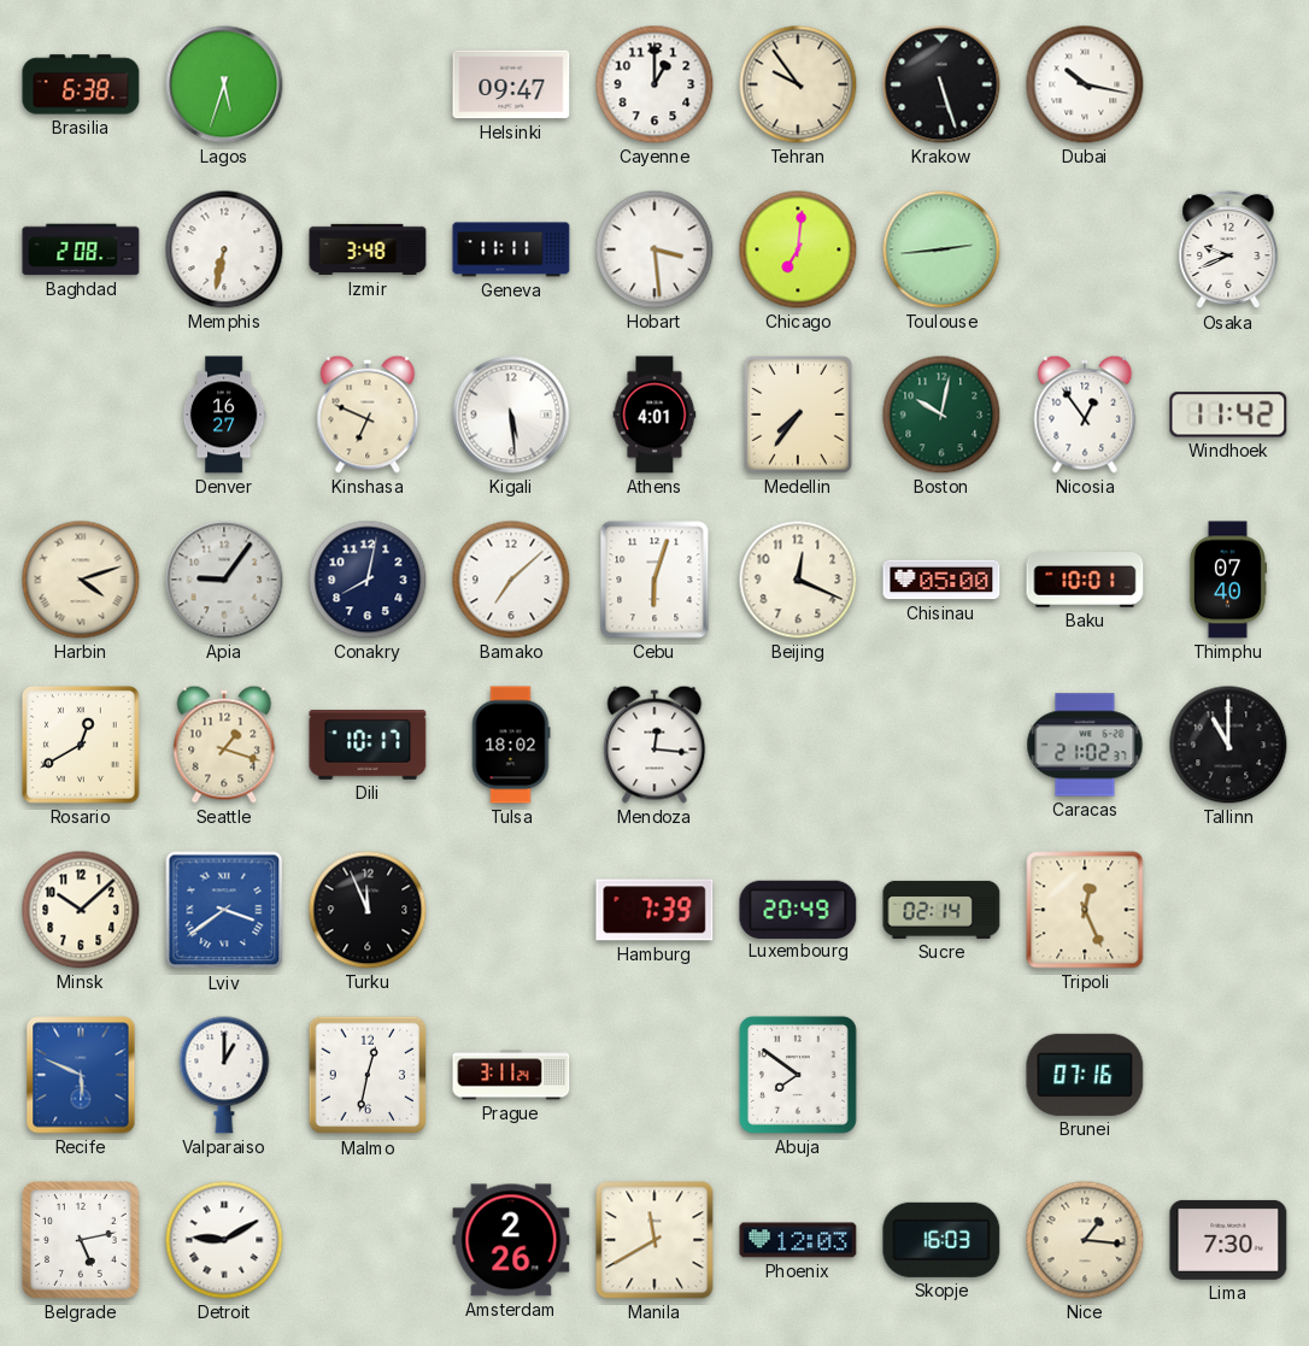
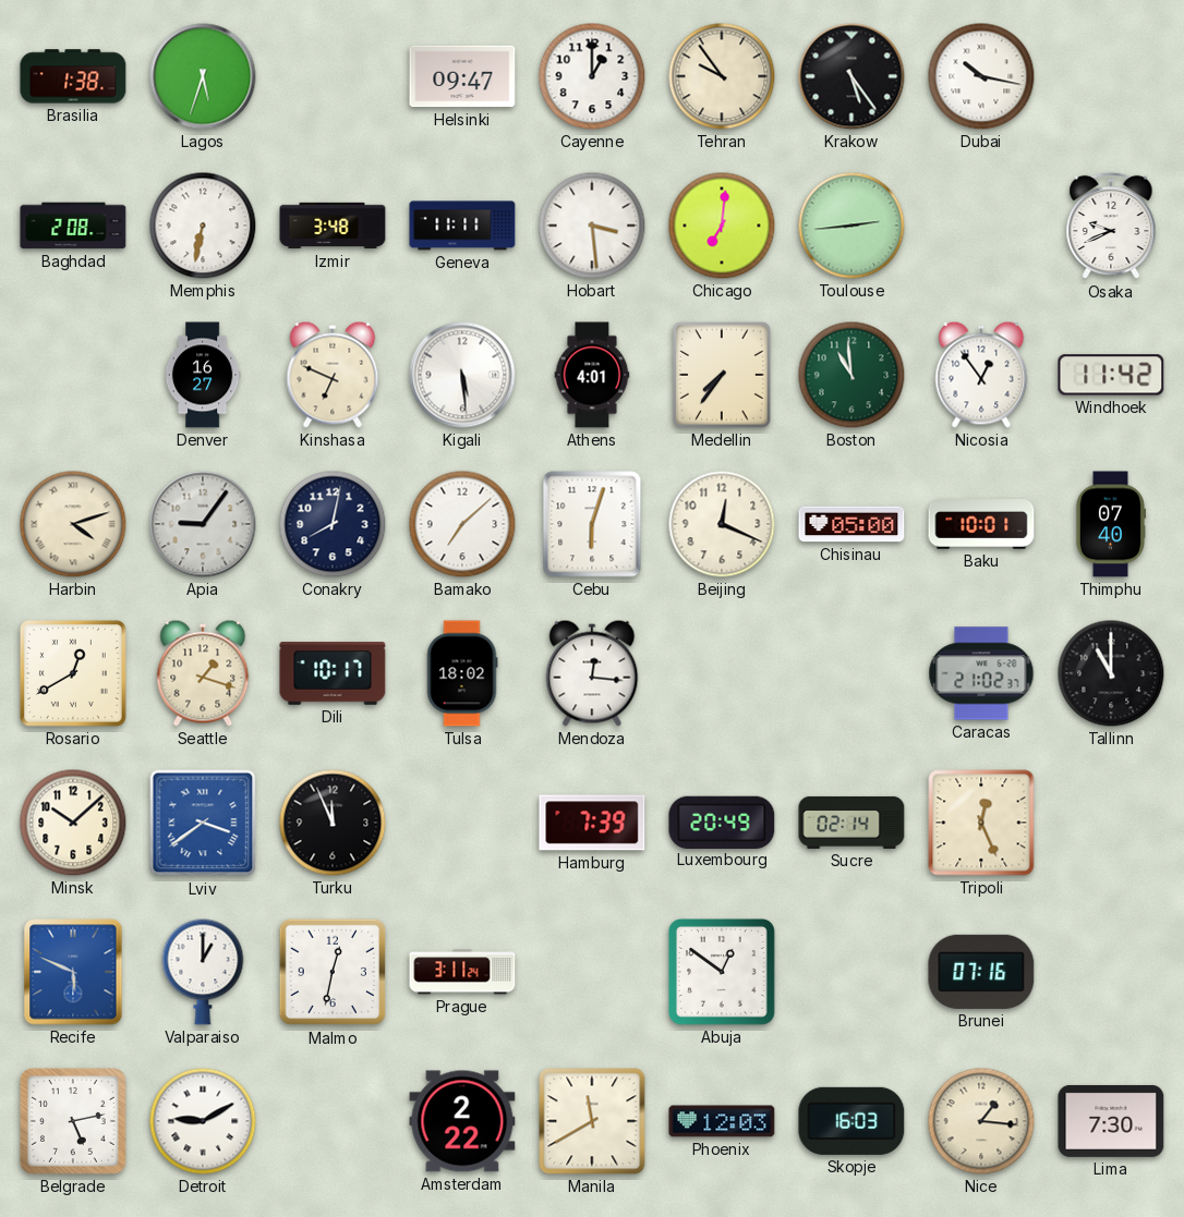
Brasilia: 6:38 -> 1:38 (73, 76)
Krakow: 5:27 -> 5:24 (851, 76)
Boston: 10:02 -> 10:59 (851, 375)
Abuja: 7:51 -> 12:51 (722, 972)
Amsterdam: 2:26 -> 2:22 (462, 1121)
